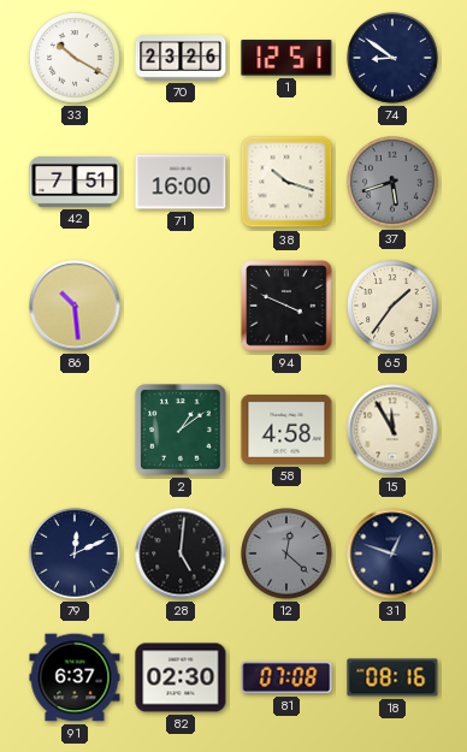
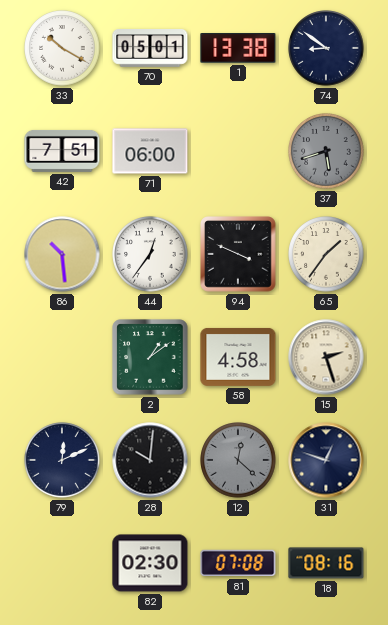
70: 23:26 -> 05:01 (150, 49)
1: 12:51 -> 13:38 (238, 48)
71: 16:00 -> 06:00 (150, 151)
38: 10:18 -> none (286, 182)
44: none -> 12:36 (150, 254)
15: 11:55 -> 2:27 (326, 357)
28: 5:01 -> 10:01 (150, 460)
91: 6:37 -> none (75, 677)
